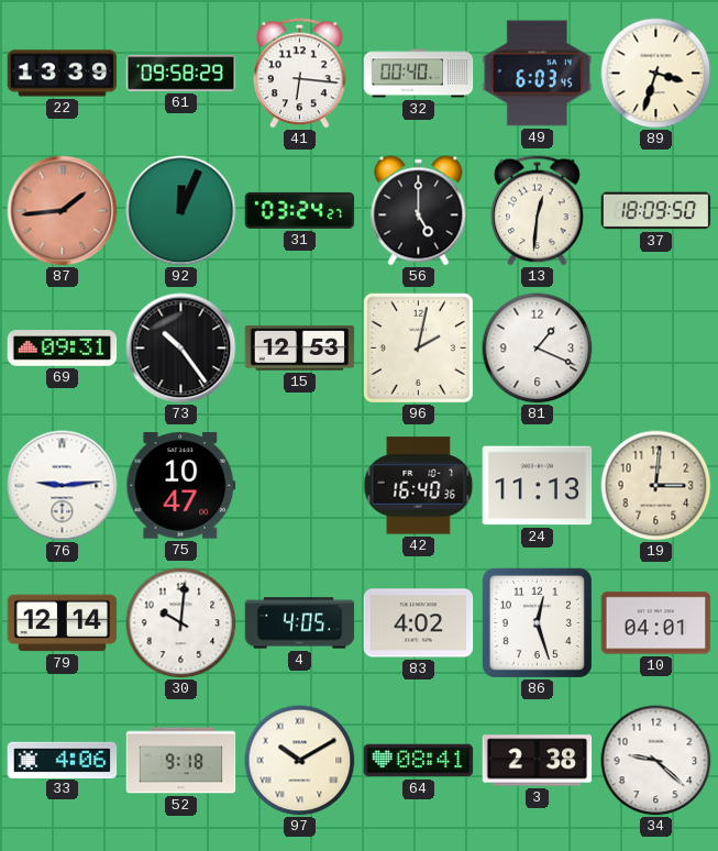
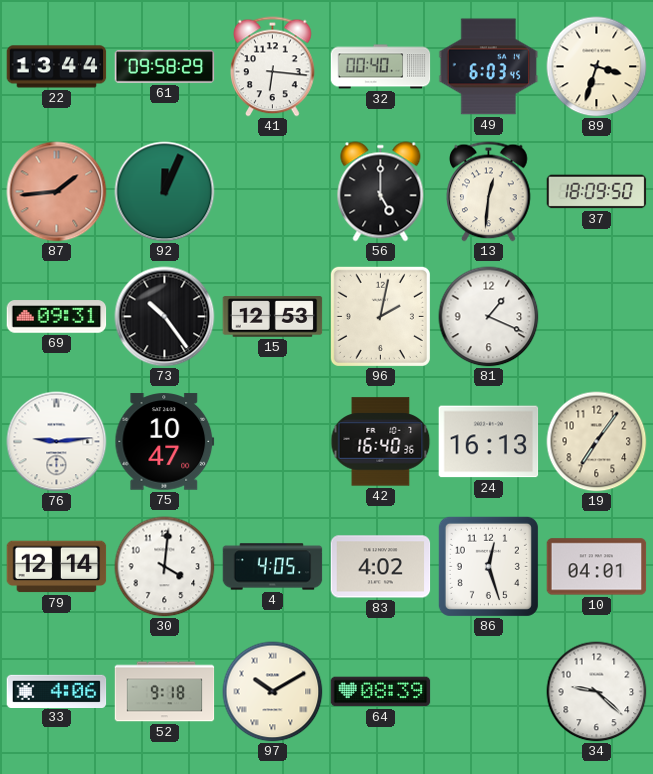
22: 13:39 -> 13:44 (57, 67)
31: 03:24 -> none (300, 210)
24: 11:13 -> 16:13 (489, 442)
19: 3:01 -> 7:06 (597, 442)
30: 10:01 -> 4:01 (165, 567)
64: 08:41 -> 08:39 (381, 692)
3: 2:38 -> none (538, 761)
